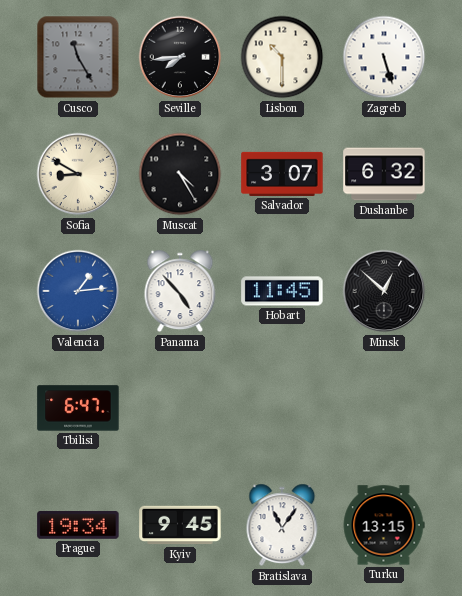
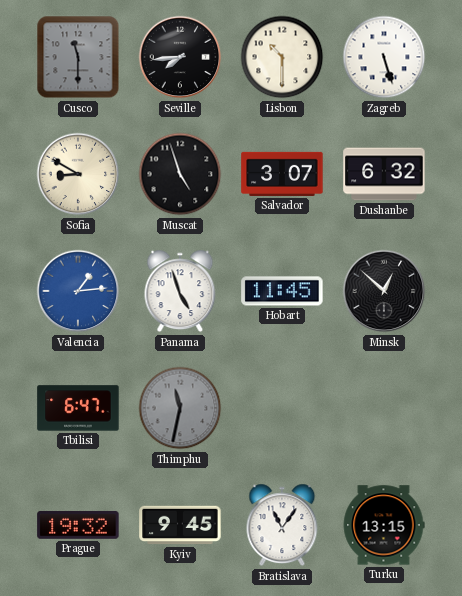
Cusco: 11:25 -> 11:30 (78, 57)
Muscat: 4:25 -> 4:57 (180, 174)
Panama: 4:53 -> 4:57 (180, 291)
Thimphu: none -> 11:32 (180, 408)
Prague: 19:34 -> 19:32 (78, 525)
